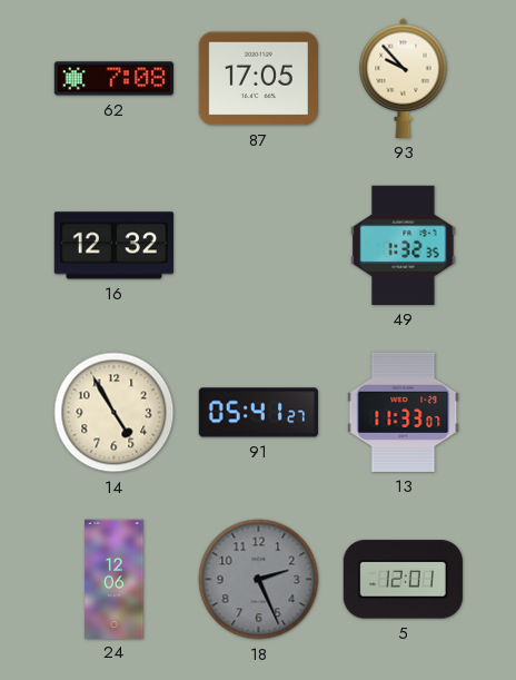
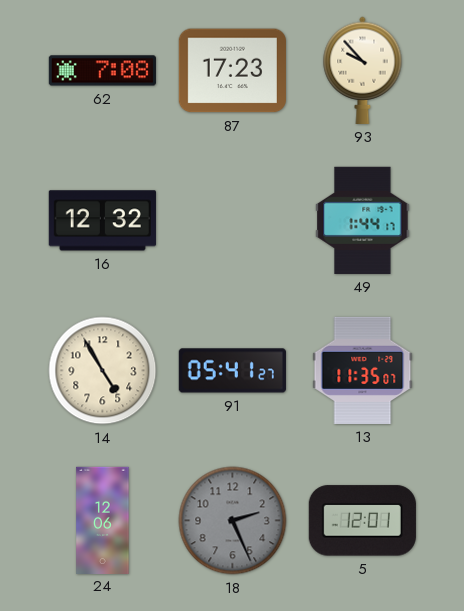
87: 17:05 -> 17:23 (232, 71)
49: 1:32 -> 1:44 (363, 220)
13: 11:33 -> 11:35 (363, 370)
